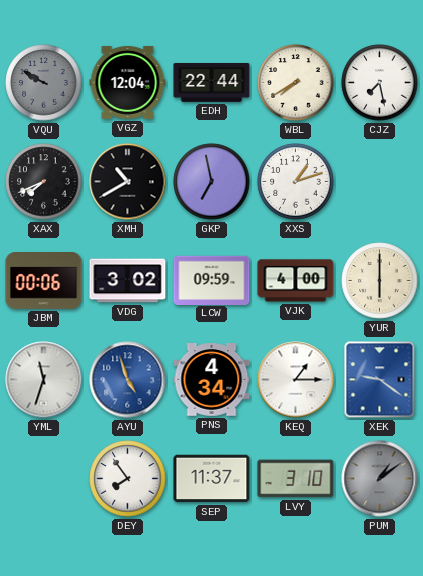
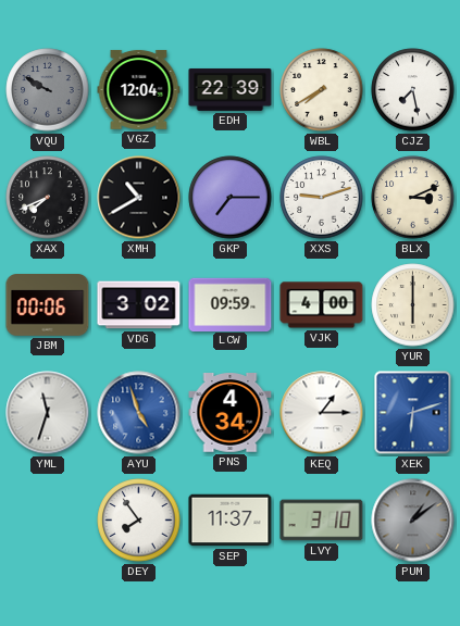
EDH: 22:44 -> 22:39 (231, 89)
GKP: 6:58 -> 7:15 (231, 198)
XXS: 1:12 -> 9:12 (322, 198)
BLX: none -> 3:11 (413, 198)
XEK: 9:21 -> 6:12 (413, 413)
